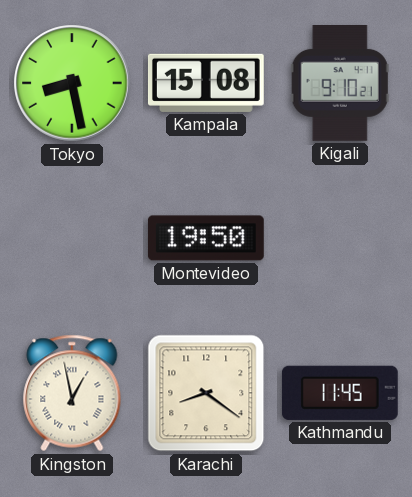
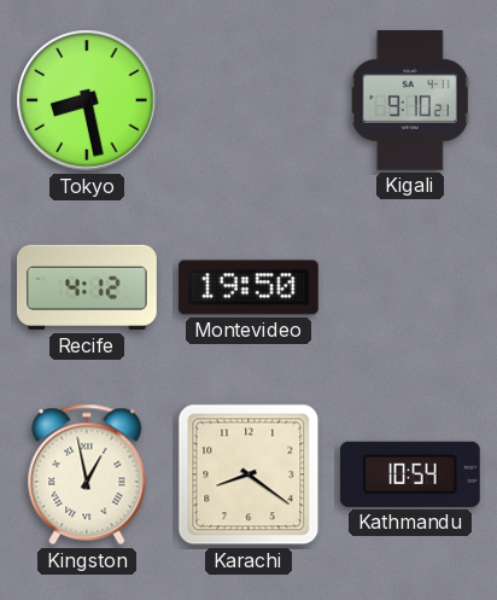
Kampala: 15:08 -> none (206, 83)
Recife: none -> 4:12 (88, 287)
Kathmandu: 11:45 -> 10:54 (410, 474)
